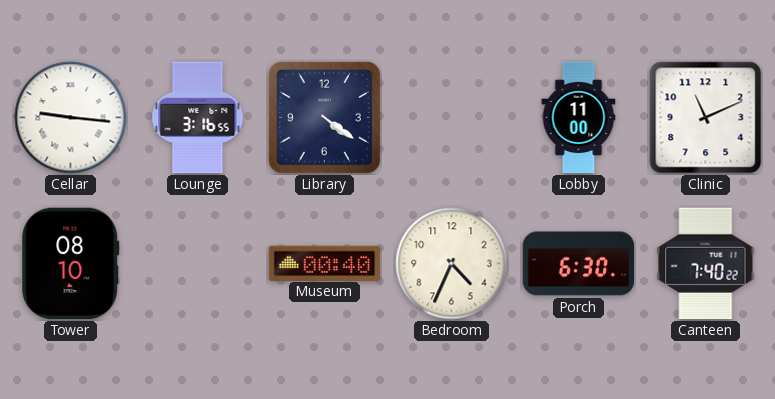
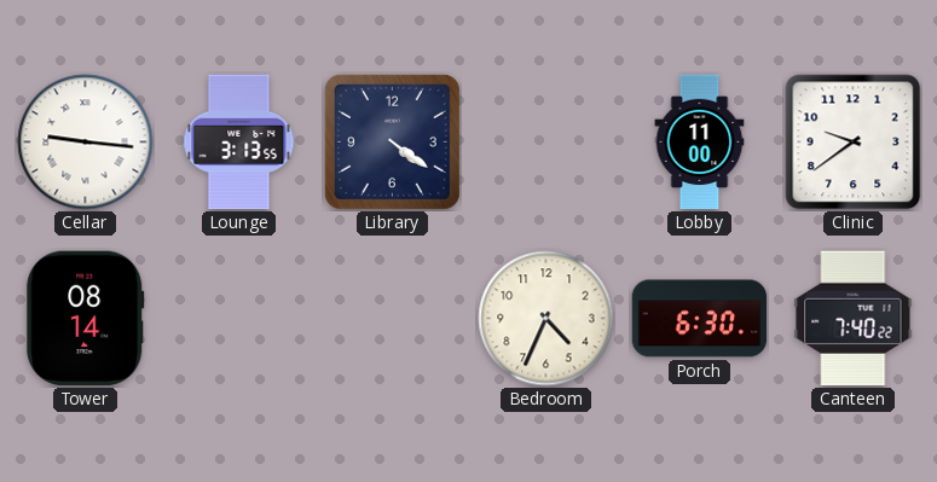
Lounge: 3:16 -> 3:13 (239, 143)
Clinic: 11:11 -> 9:39 (854, 143)
Tower: 08:10 -> 08:14 (86, 319)
Museum: 00:40 -> none (325, 263)
